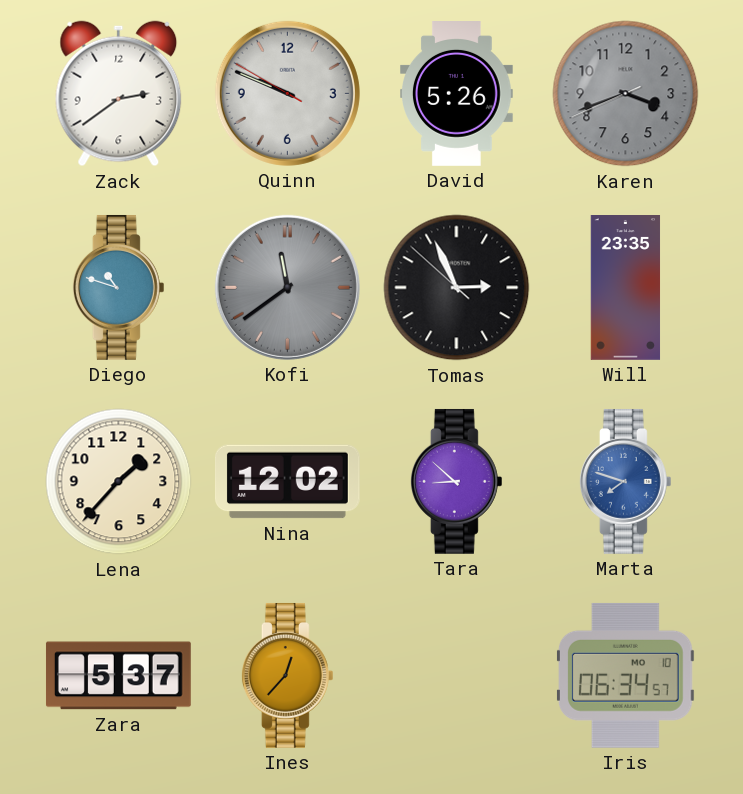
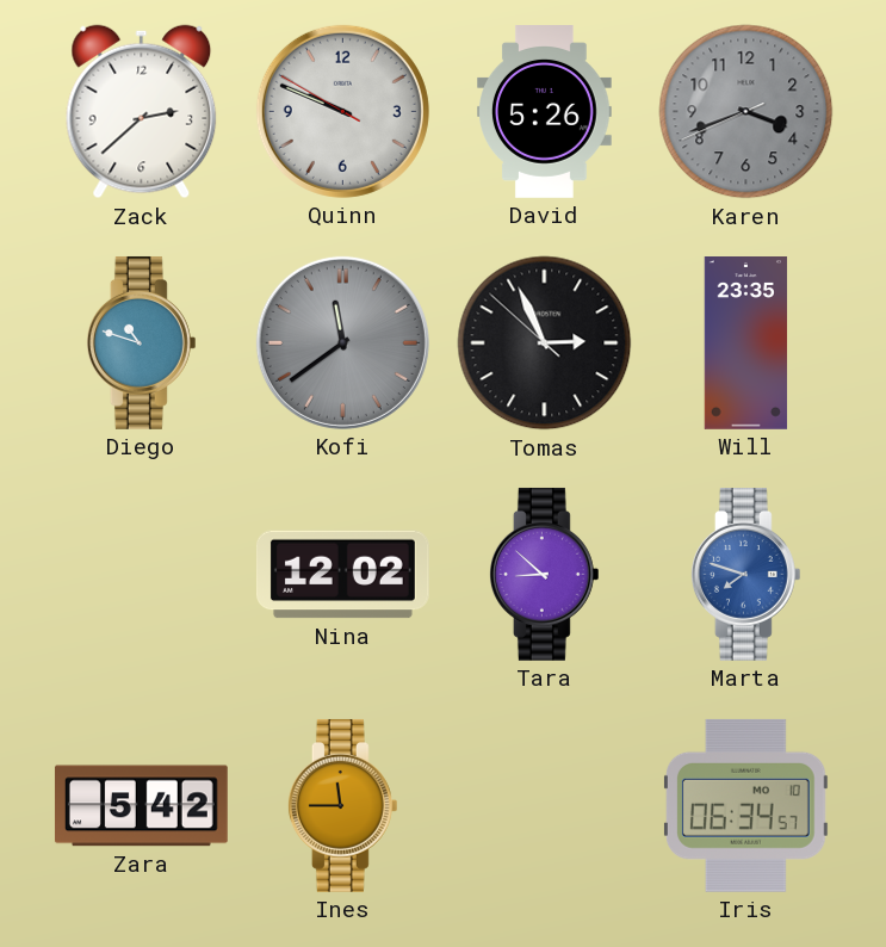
Zack: 2:39 -> 2:38 (142, 112)
Lena: 1:37 -> none (119, 482)
Zara: 5:37 -> 5:42 (141, 806)
Ines: 12:37 -> 11:45 (342, 805)
